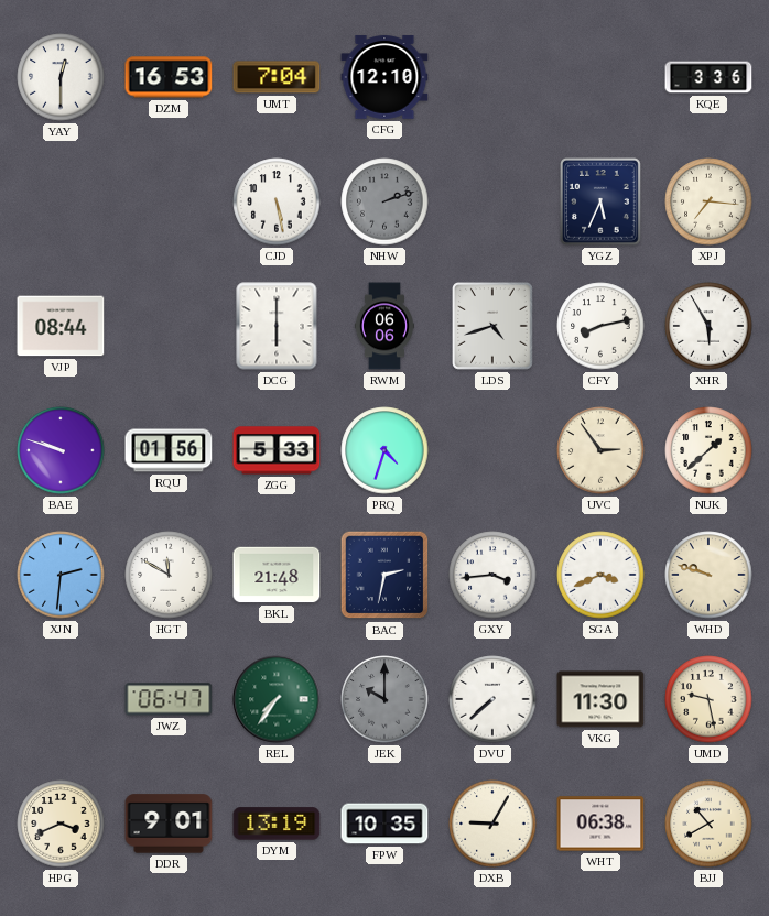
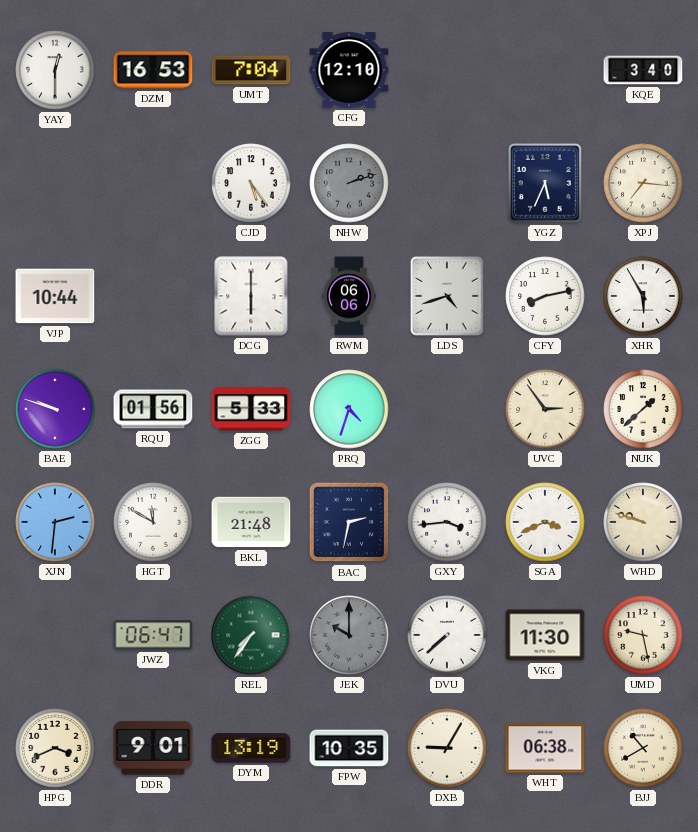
KQE: 3:36 -> 3:40 (643, 70)
CJD: 5:28 -> 5:24 (251, 183)
VJP: 08:44 -> 10:44 (55, 296)
